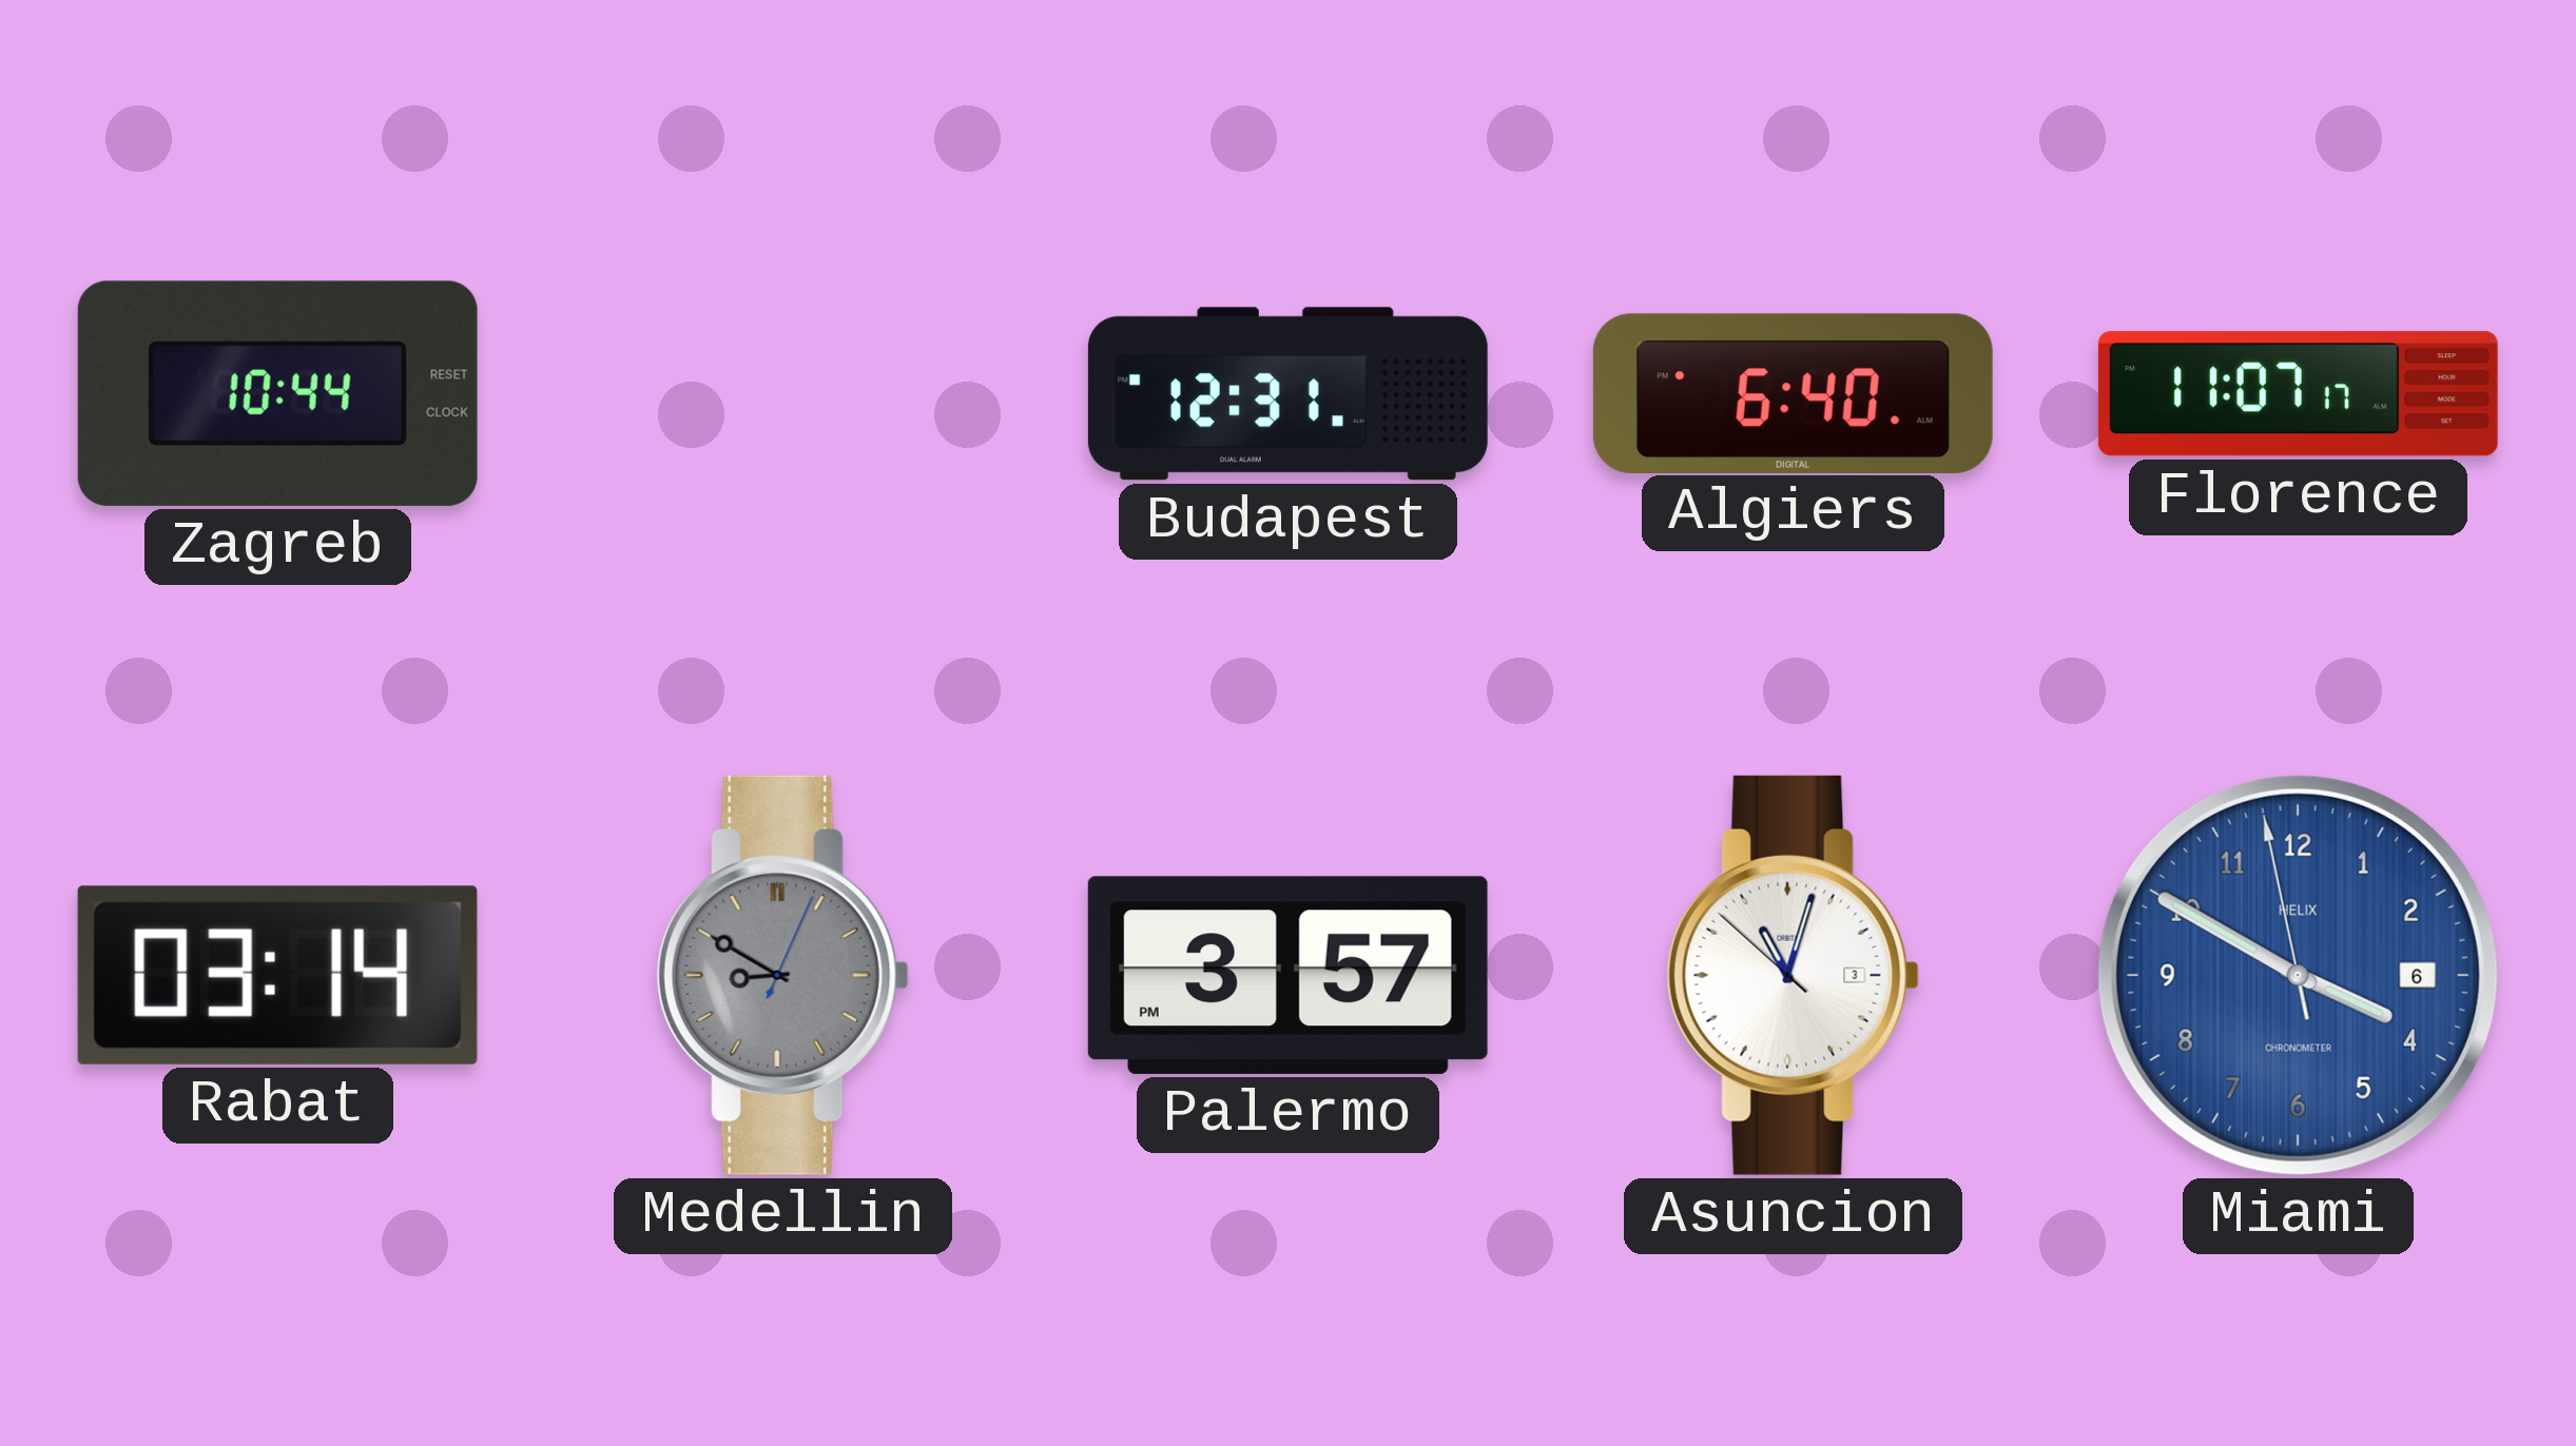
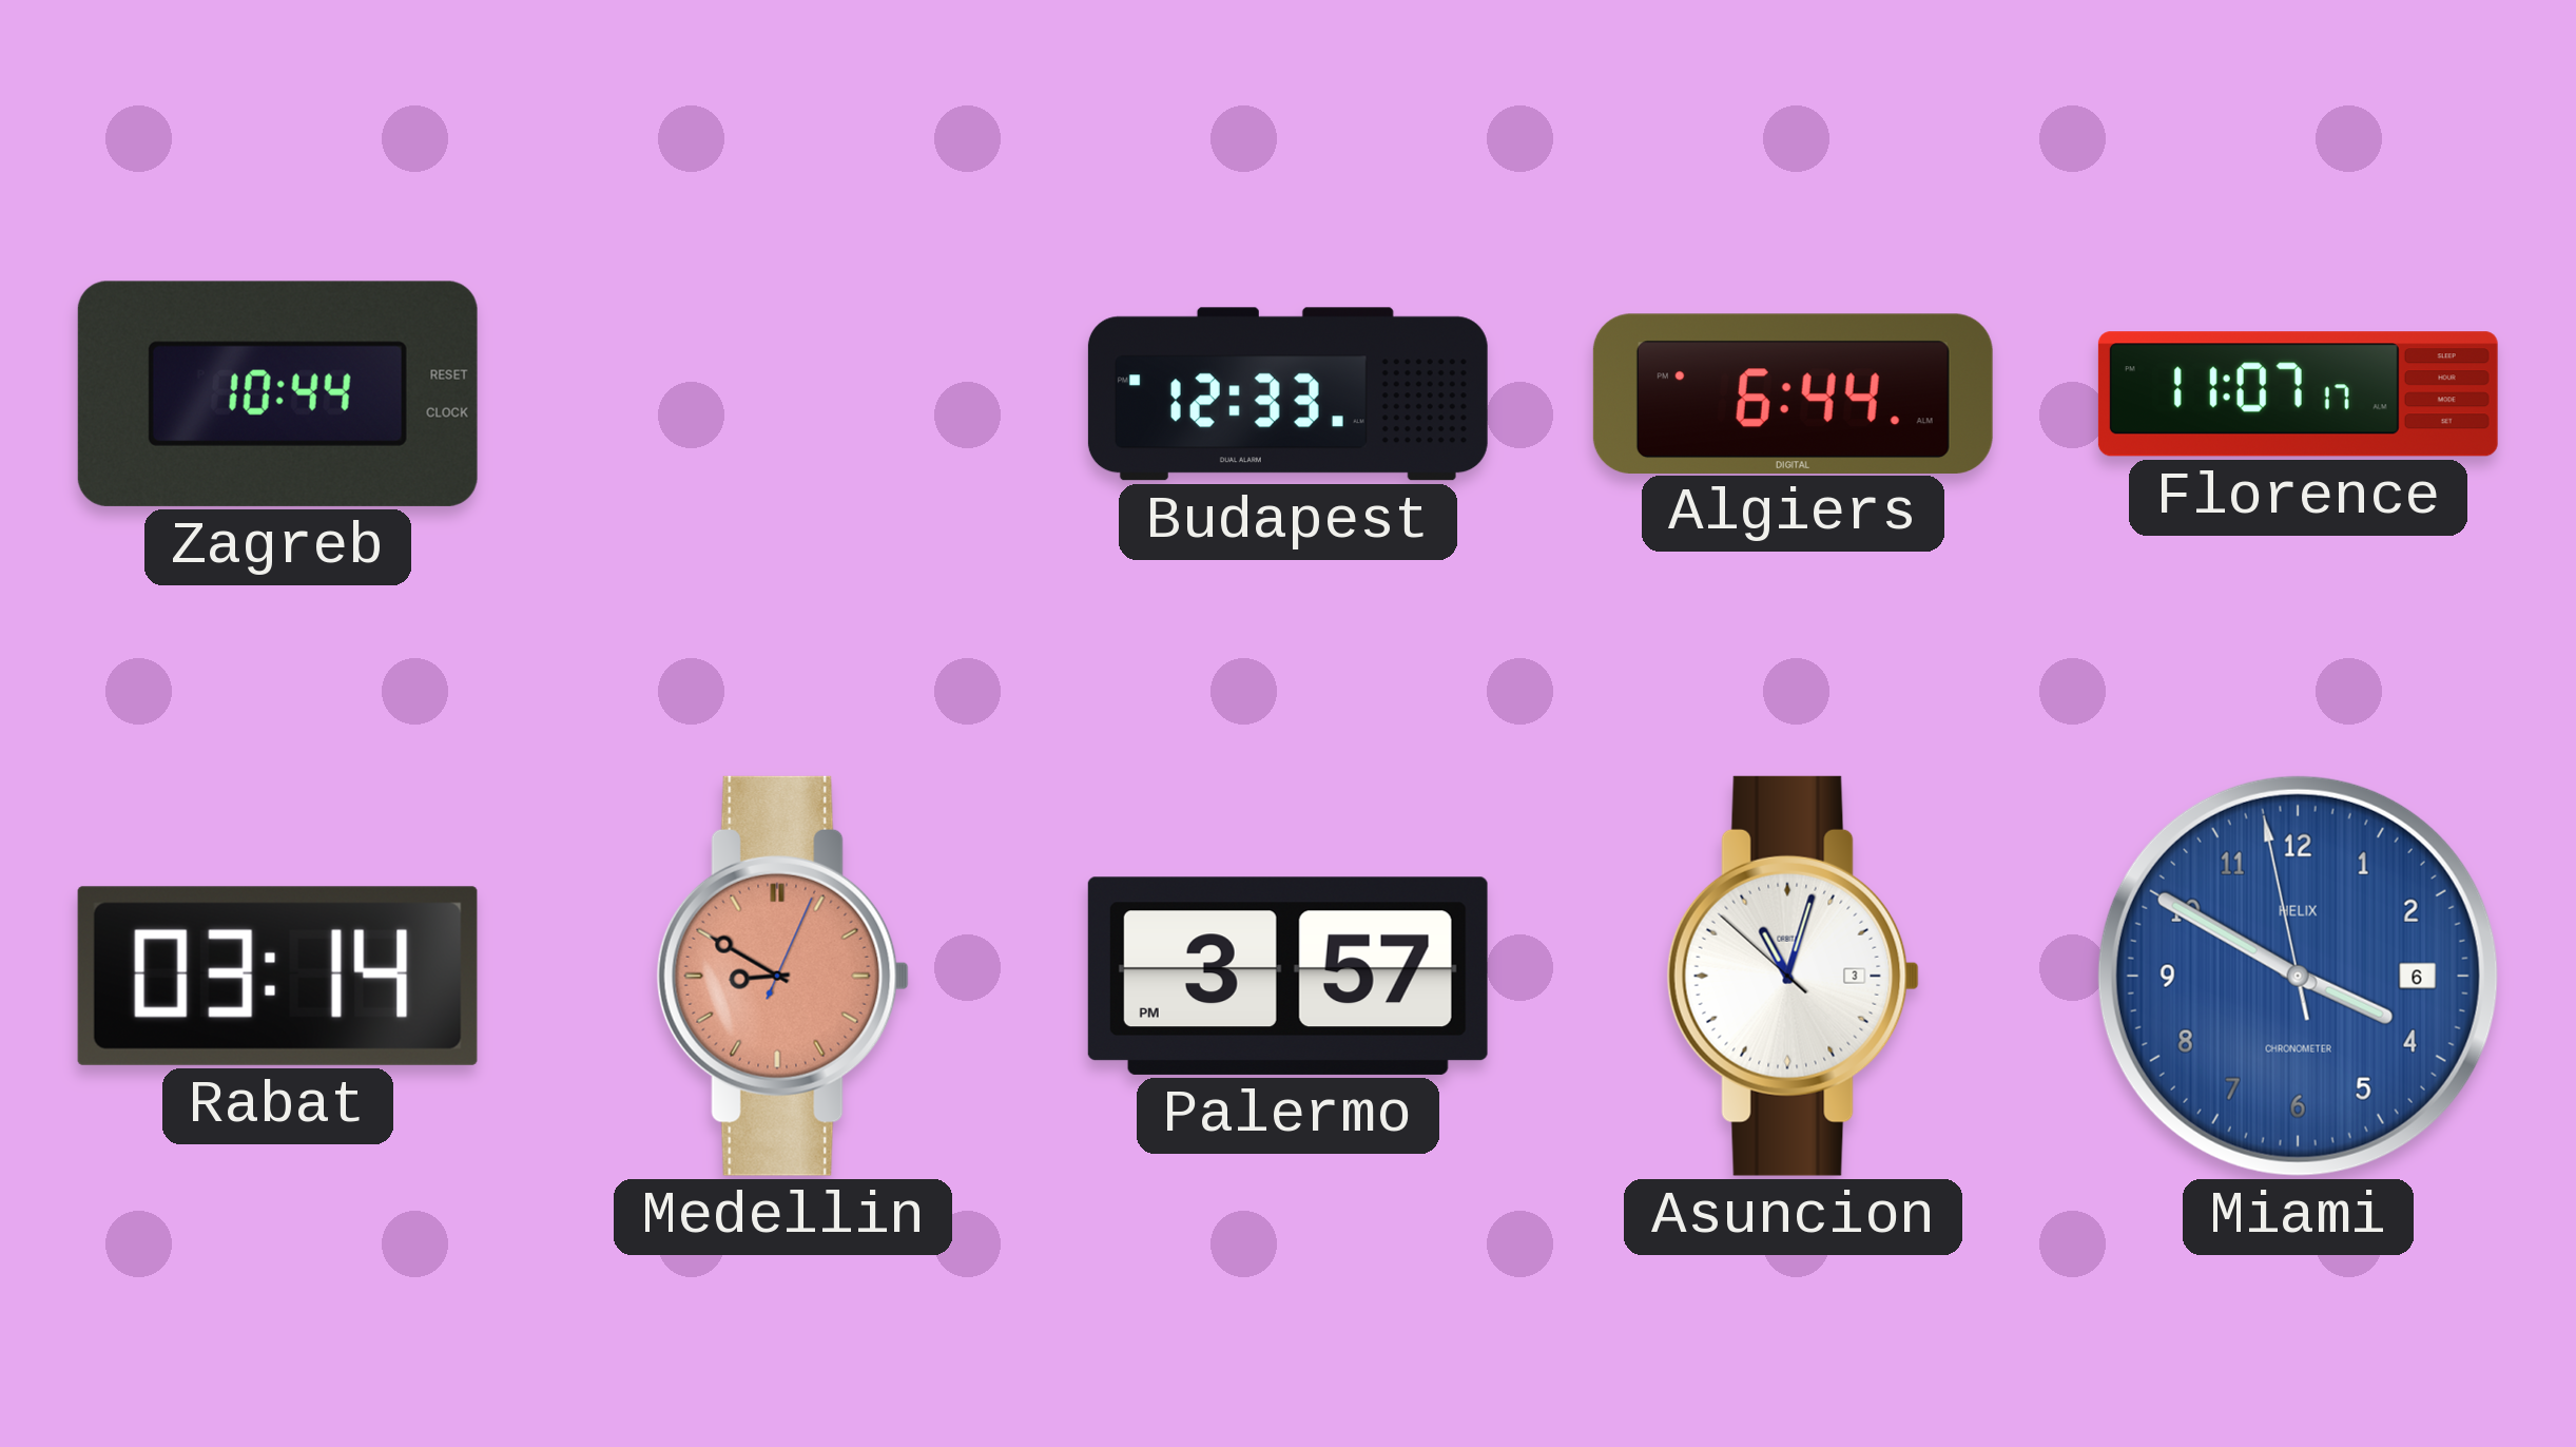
Budapest: 12:31 -> 12:33 (1287, 394)
Algiers: 6:40 -> 6:44 (1793, 393)
Medellin dial: grey -> salmon (782, 976)
